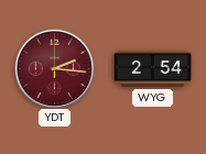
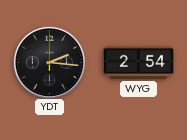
YDT dial: burgundy -> black (49, 62)
